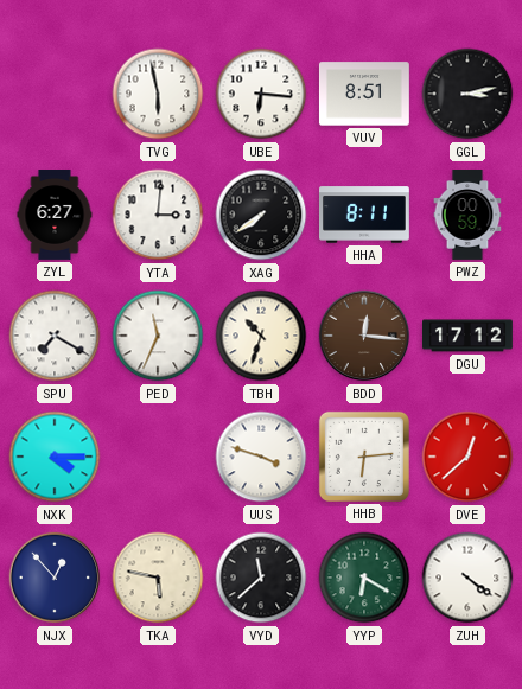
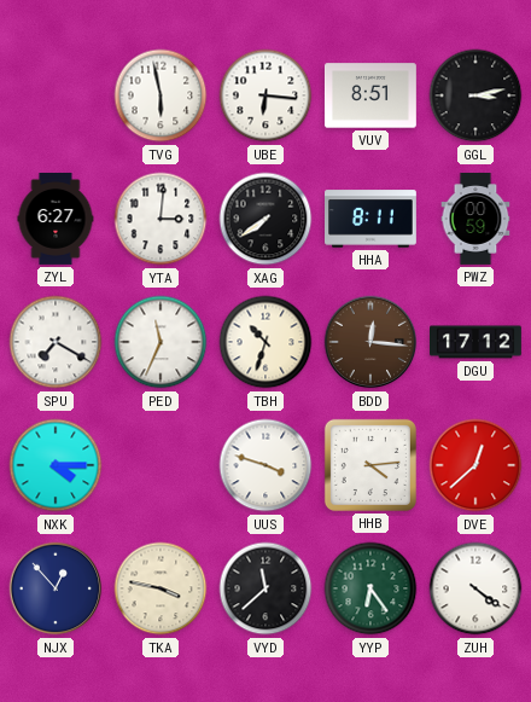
HHB: 6:14 -> 4:14 (370, 465)
TKA: 5:47 -> 3:47 (161, 588)
YYP: 6:20 -> 6:24 (370, 588)
